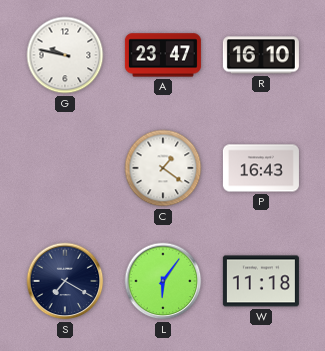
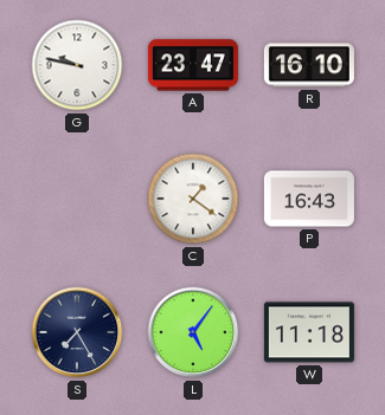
S: 7:20 -> 7:25 (77, 332)
L: 6:06 -> 5:06 (193, 332)
